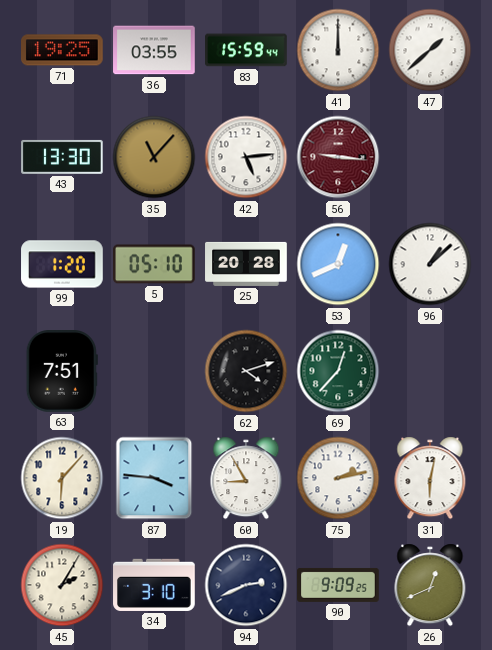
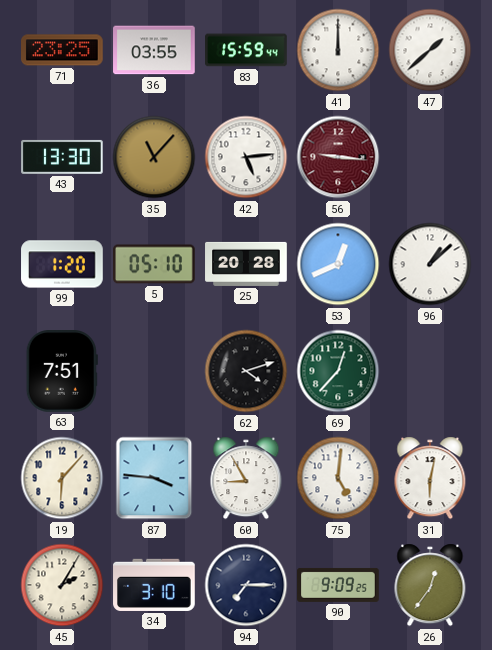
71: 19:25 -> 23:25 (63, 50)
75: 2:13 -> 5:01 (338, 478)
94: 2:41 -> 7:15 (246, 585)
26: 12:41 -> 12:36 (430, 585)
